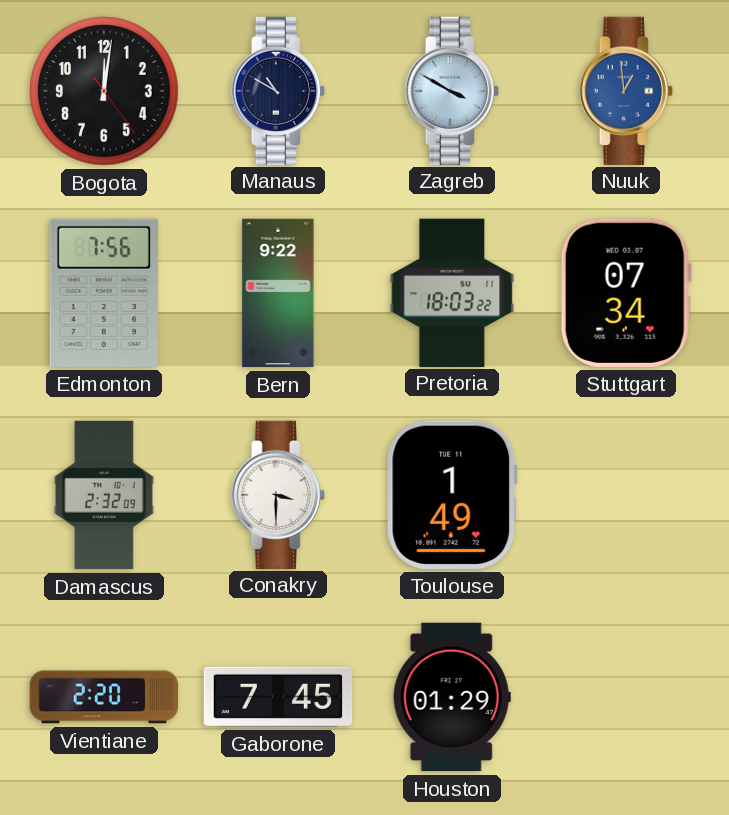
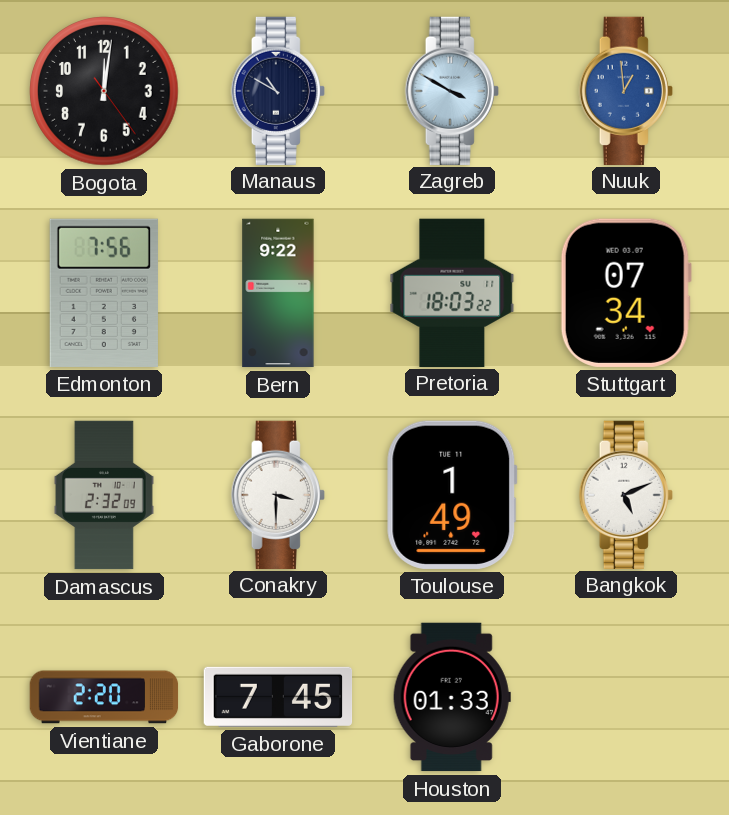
Bangkok: none -> 5:11 (626, 494)
Houston: 01:29 -> 01:33 (452, 697)
